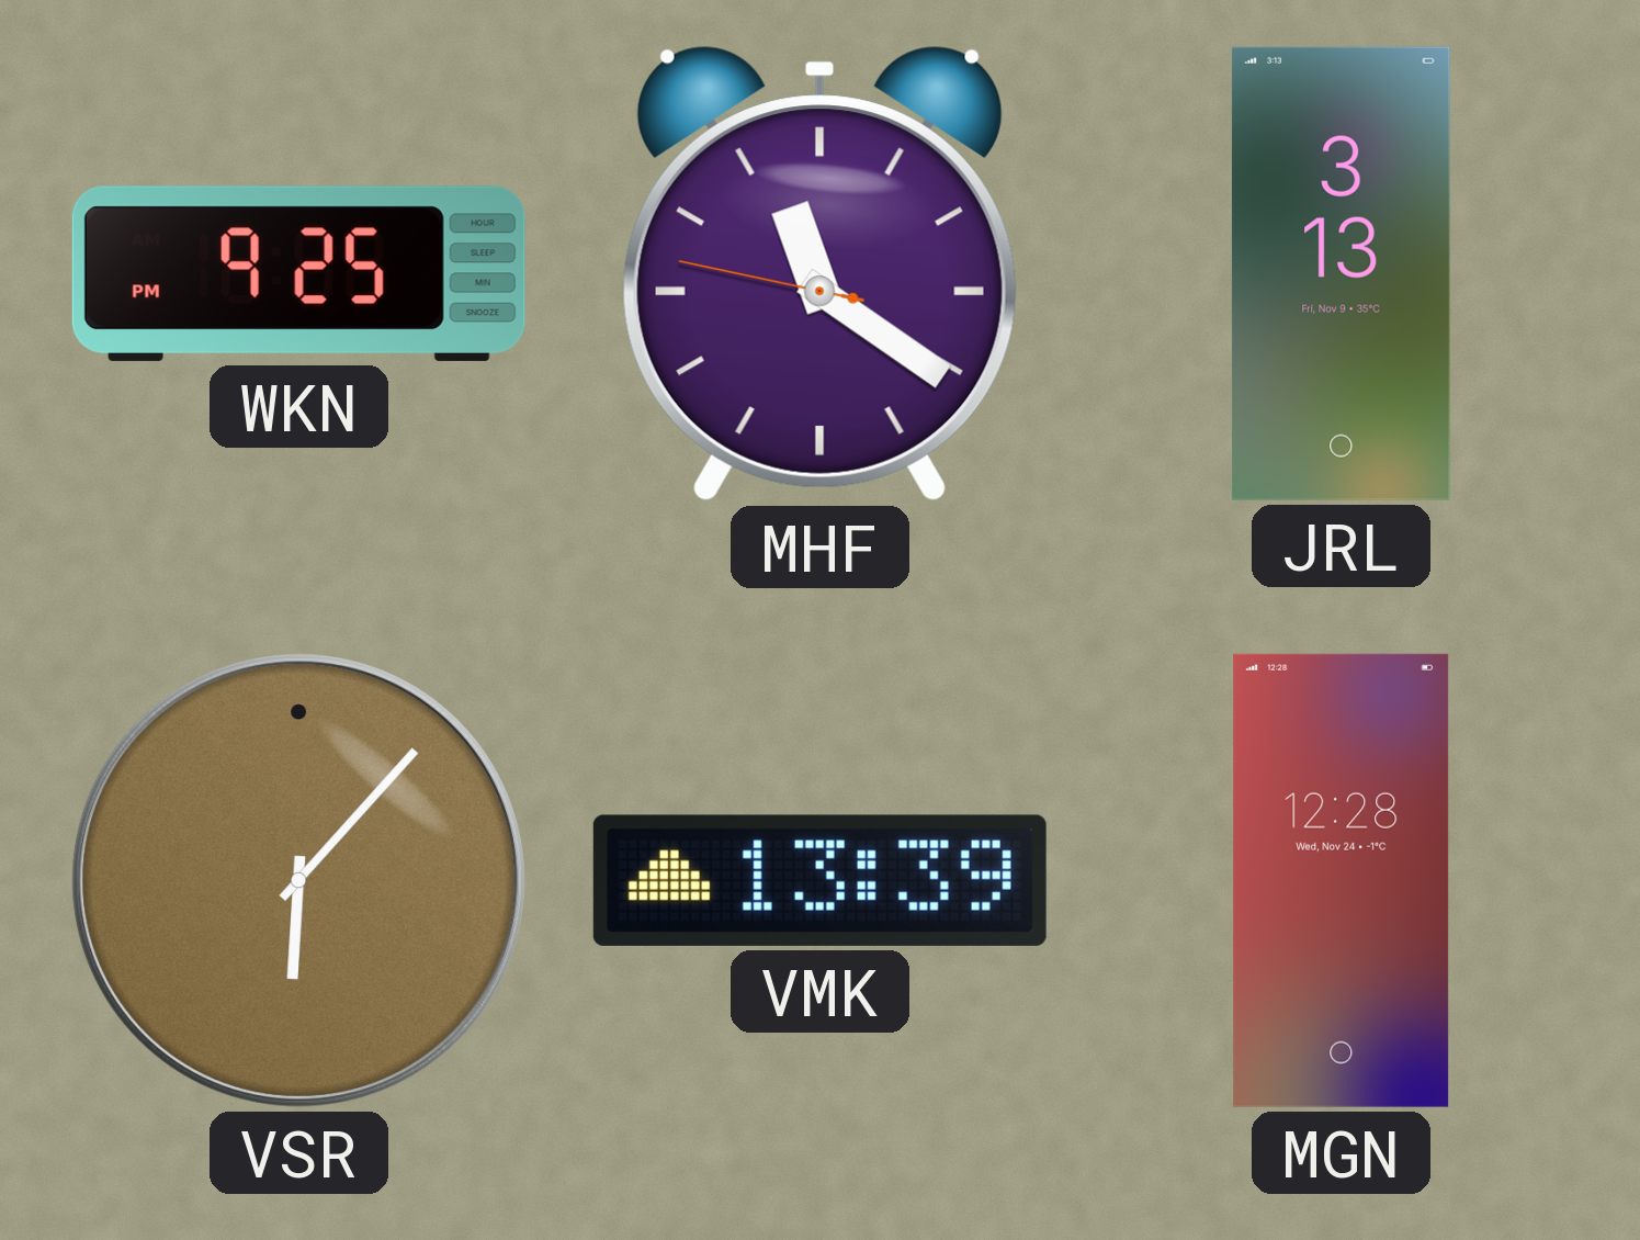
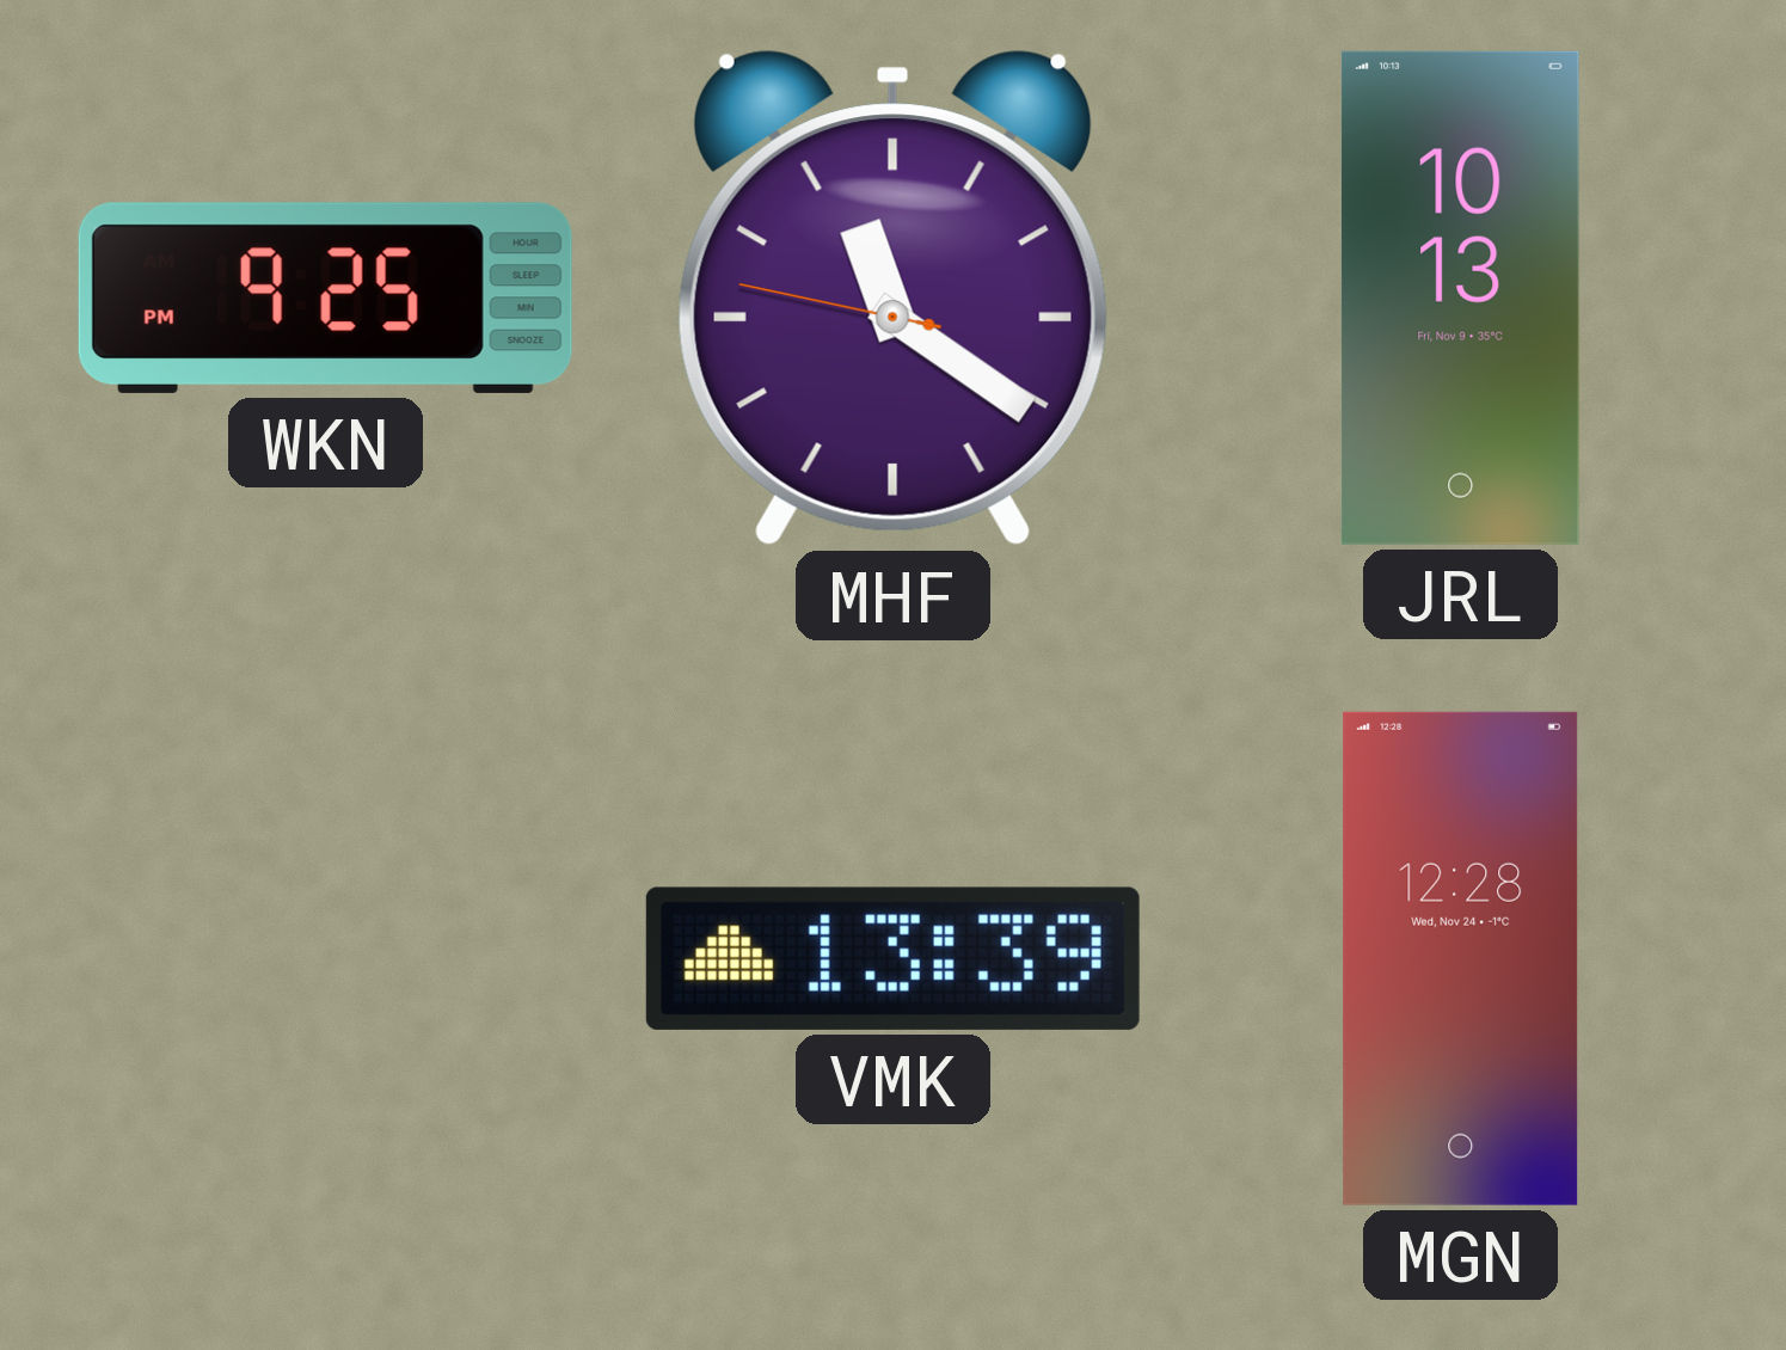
JRL: 3:13 -> 10:13 (1460, 297)
VSR: 6:07 -> none (298, 880)
